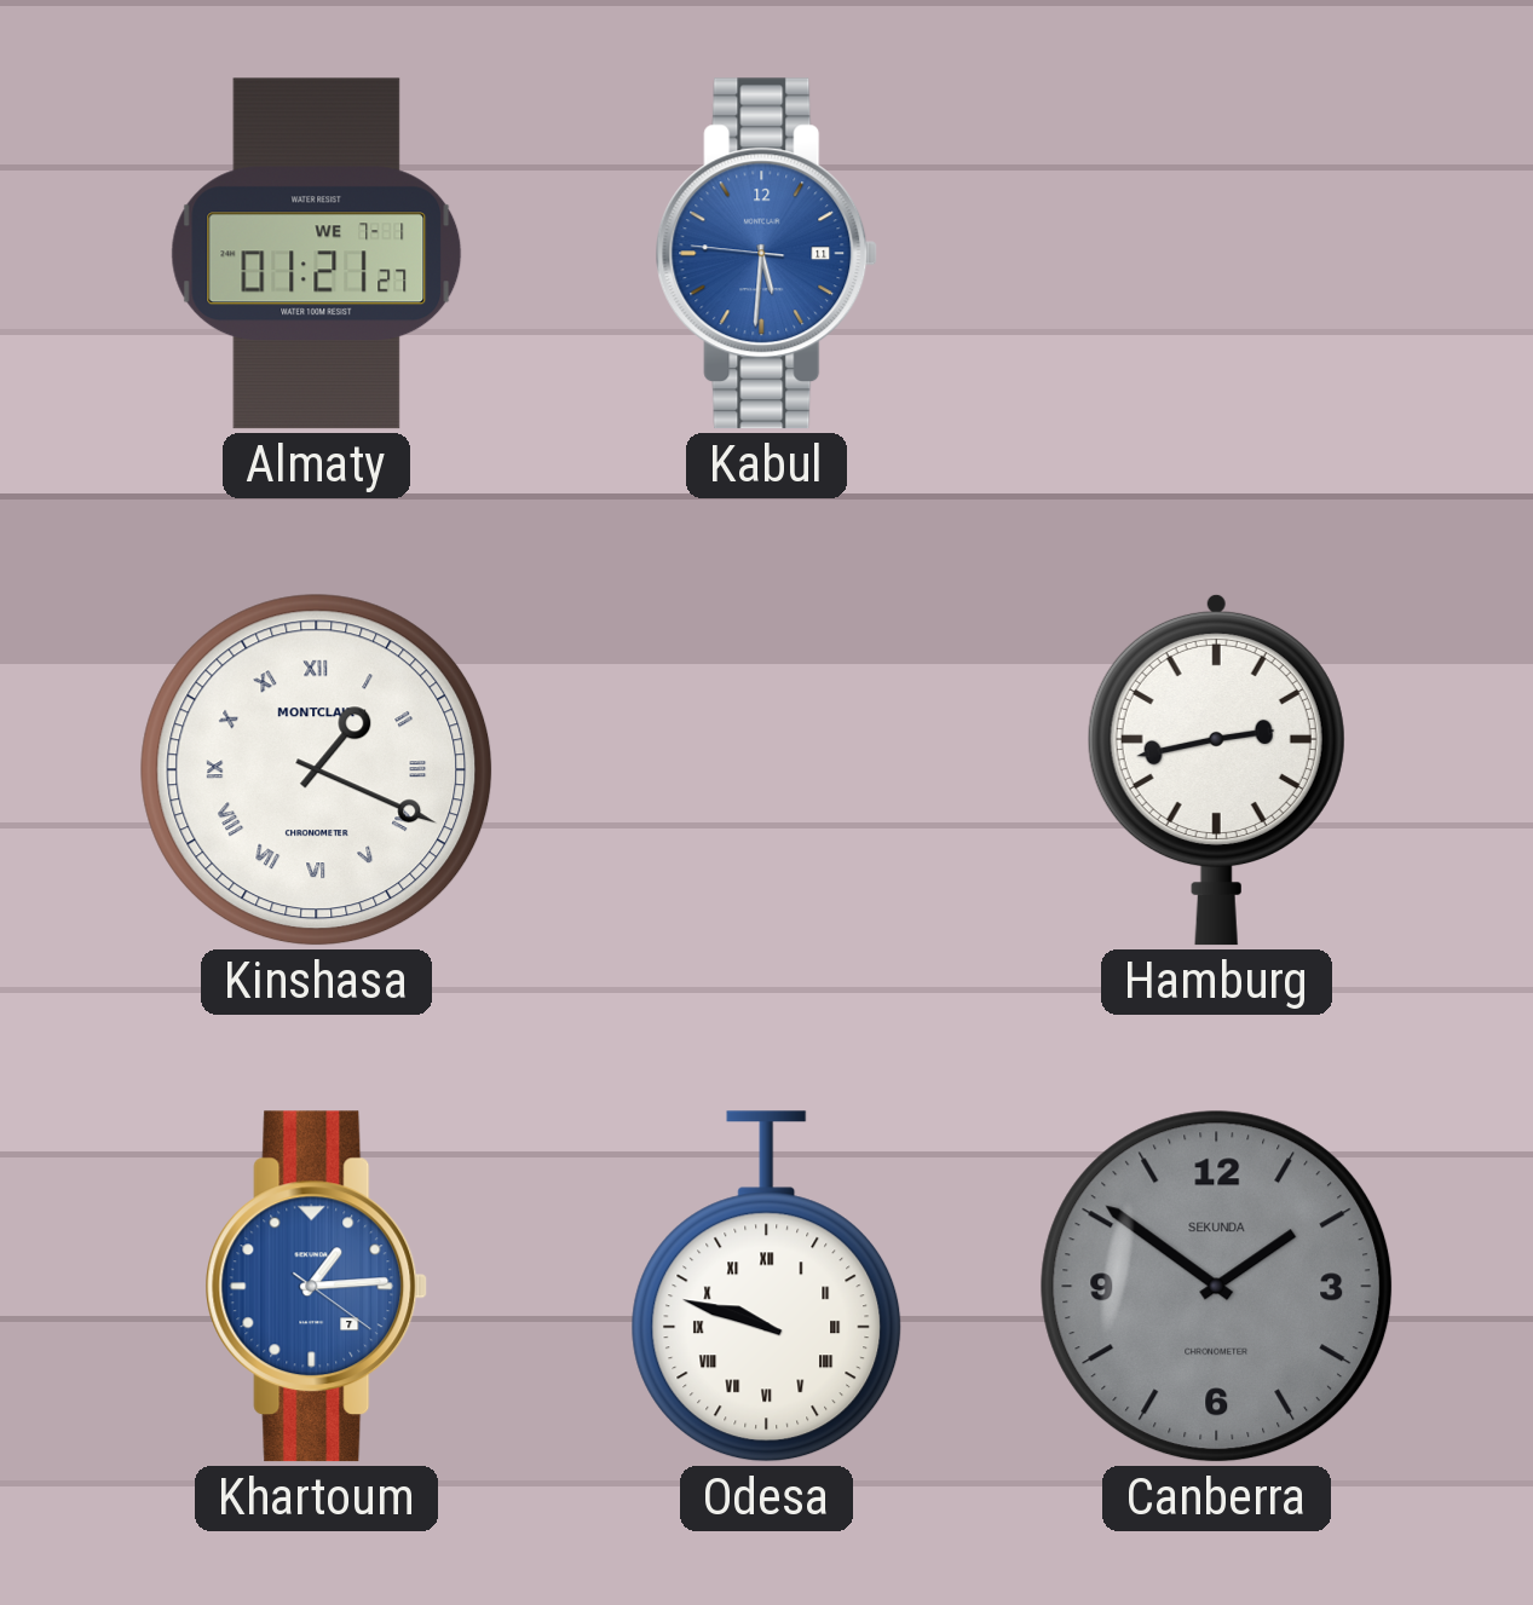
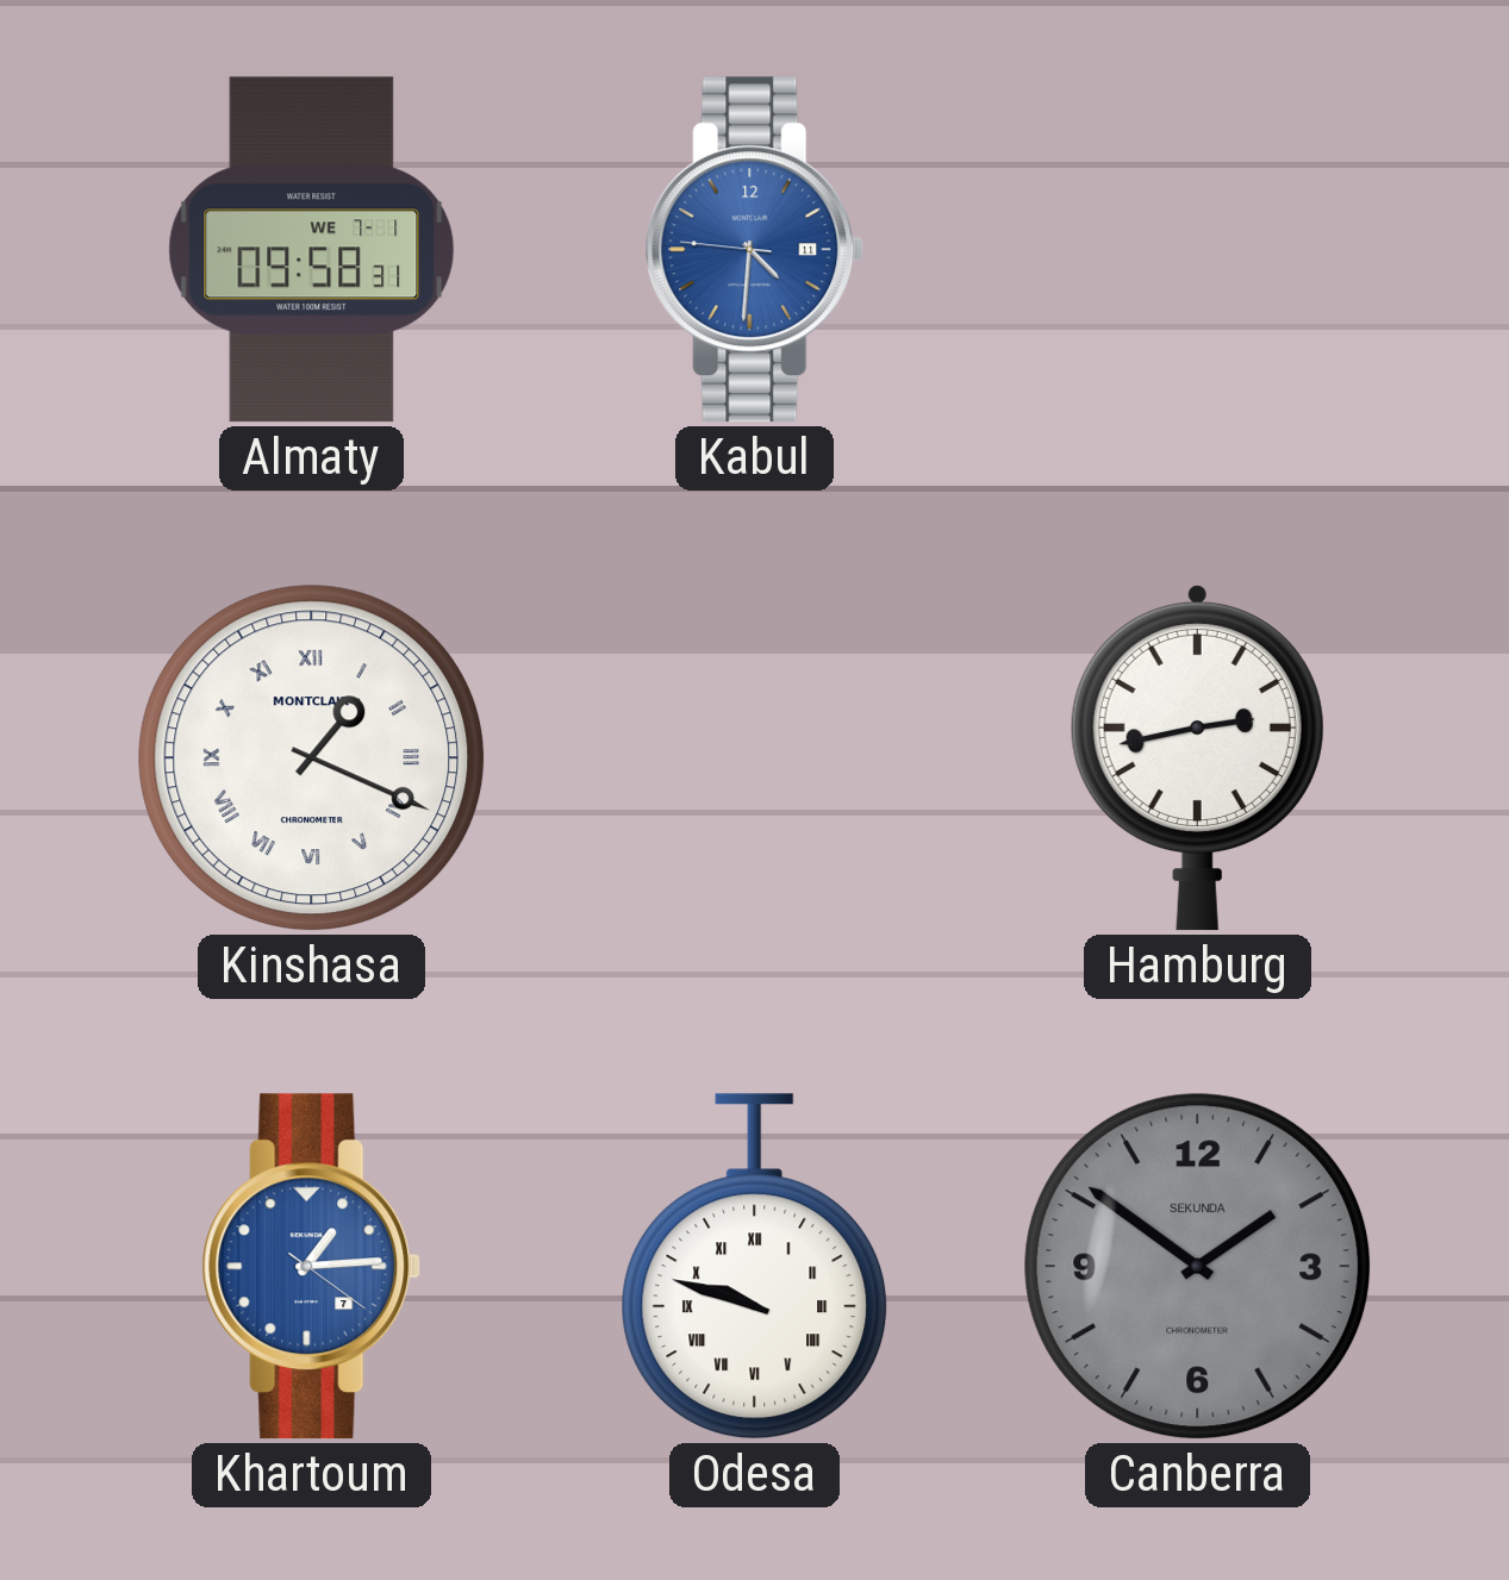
Almaty: 01:21 -> 09:58 (312, 250)
Kabul: 5:30 -> 4:30 (755, 250)
